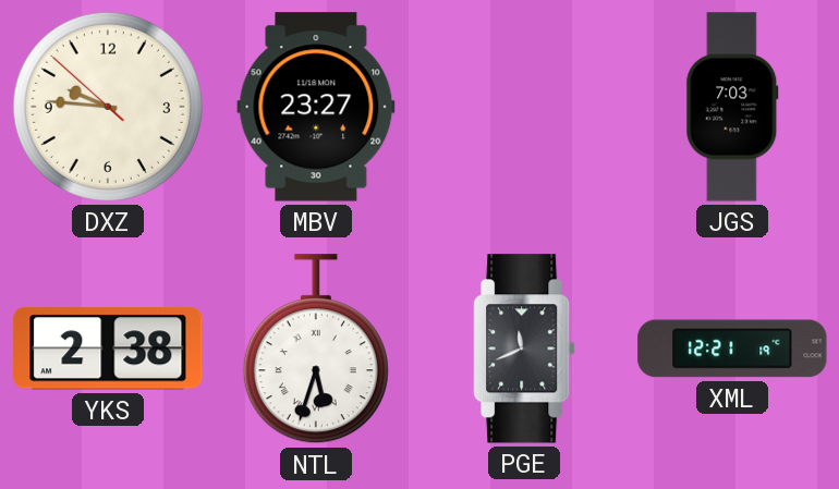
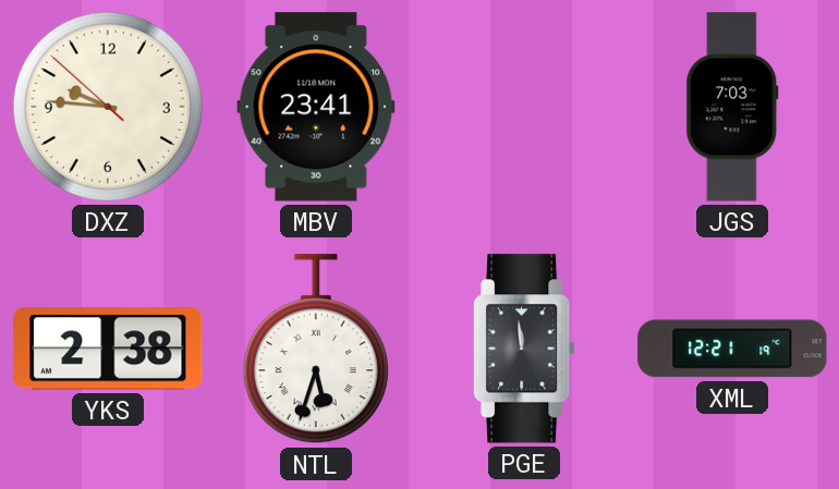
MBV: 23:27 -> 23:41 (316, 107)
PGE: 11:41 -> 11:59 (524, 349)
